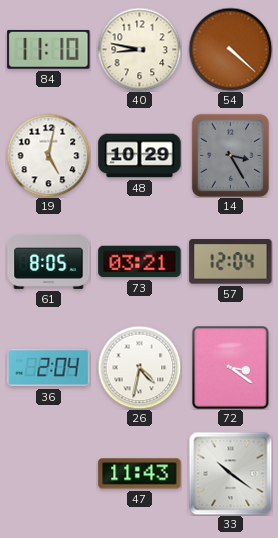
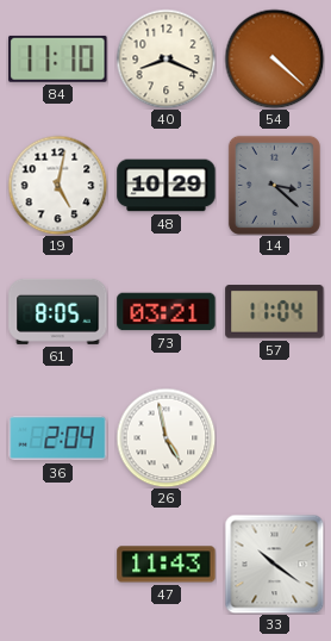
40: 8:47 -> 8:19 (165, 58)
14: 3:25 -> 3:22 (274, 185)
57: 12:04 -> 11:04 (275, 312)
26: 4:32 -> 4:58 (165, 437)
72: 3:21 -> none (231, 368)
